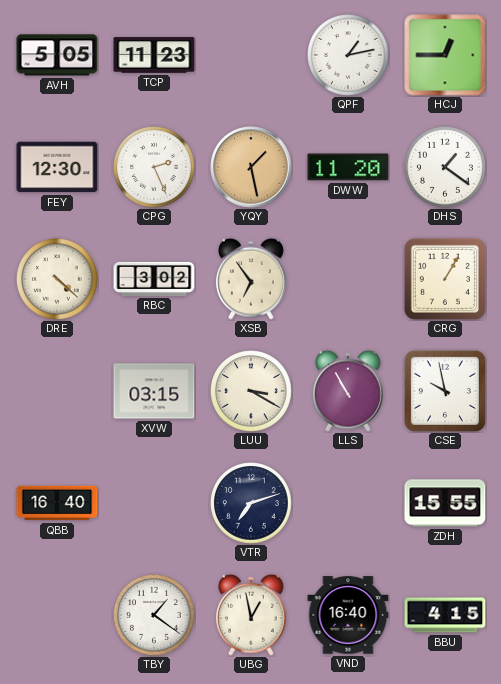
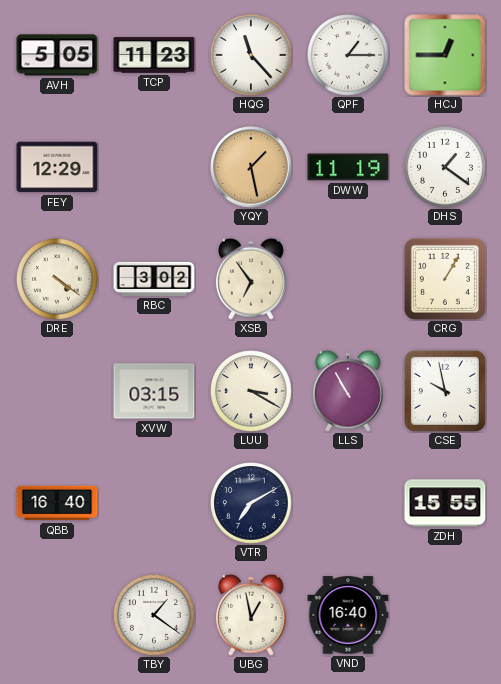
HQG: none -> 11:23 (252, 56)
QPF: 1:13 -> 1:15 (349, 56)
FEY: 12:30 -> 12:29 (57, 167)
CPG: 2:26 -> none (155, 168)
DWW: 11:20 -> 11:19 (348, 167)
DRE: 4:22 -> 4:21 (58, 280)
VTR: 7:12 -> 7:10 (252, 504)
BBU: 4:15 -> none (445, 615)
